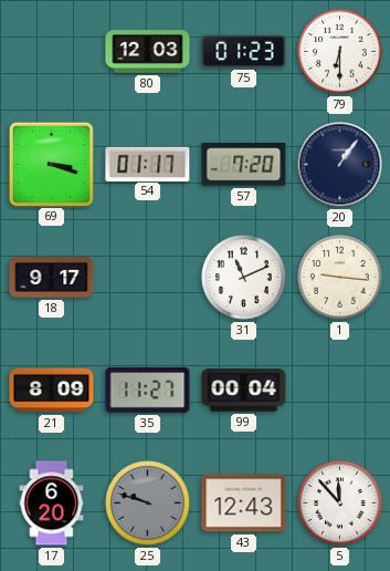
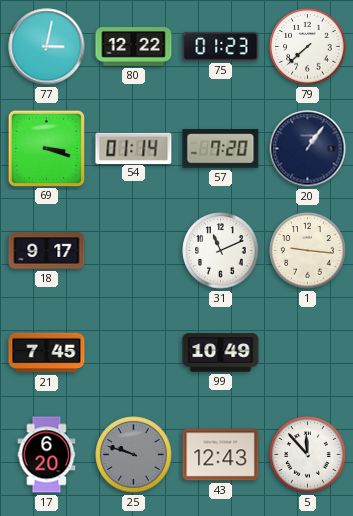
77: none -> 3:02 (47, 47)
80: 12:03 -> 12:22 (134, 47)
79: 6:30 -> 7:38 (308, 47)
54: 01:17 -> 01:14 (134, 148)
21: 8:09 -> 7:45 (47, 353)
35: 11:27 -> none (148, 390)
99: 00:04 -> 10:49 (221, 353)
